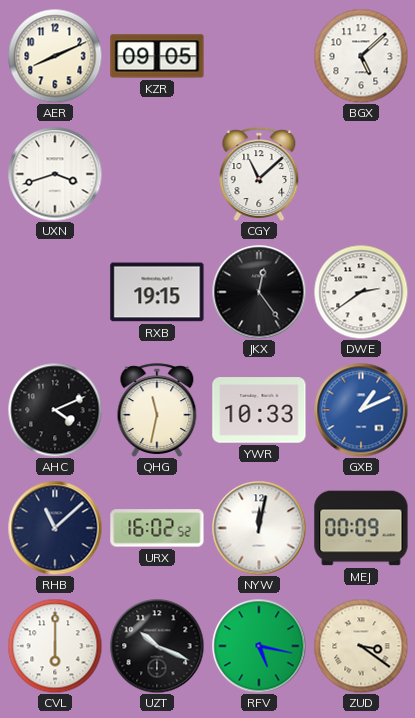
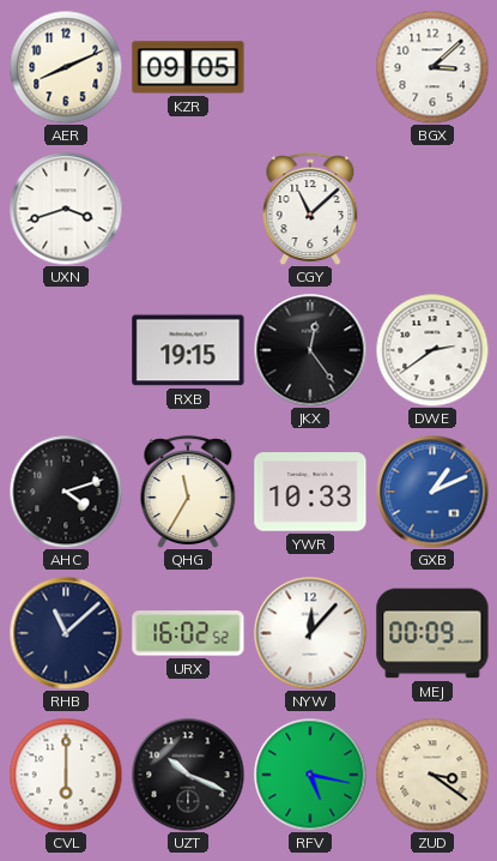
BGX: 5:08 -> 3:08 (432, 67)
AHC: 4:11 -> 4:12 (66, 492)
QHG: 11:32 -> 11:35 (188, 492)
NYW: 12:02 -> 12:07 (310, 633)
